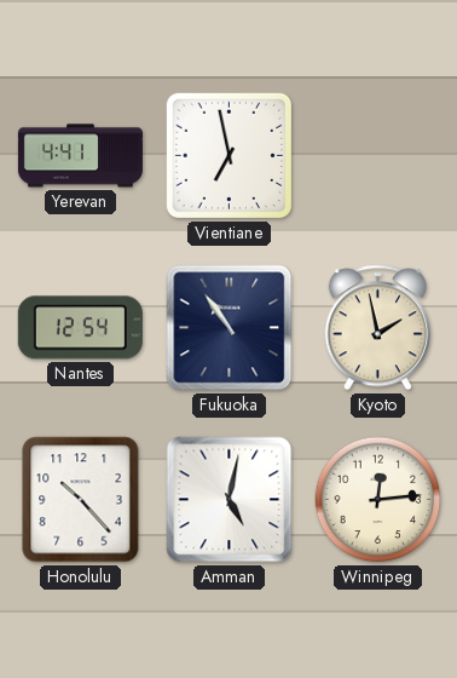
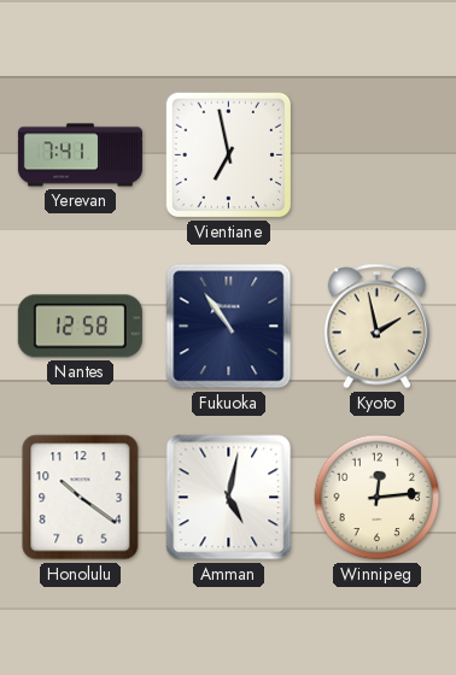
Yerevan: 4:41 -> 7:41 (80, 155)
Nantes: 12:54 -> 12:58 (80, 327)
Honolulu: 10:23 -> 10:21 (81, 498)
